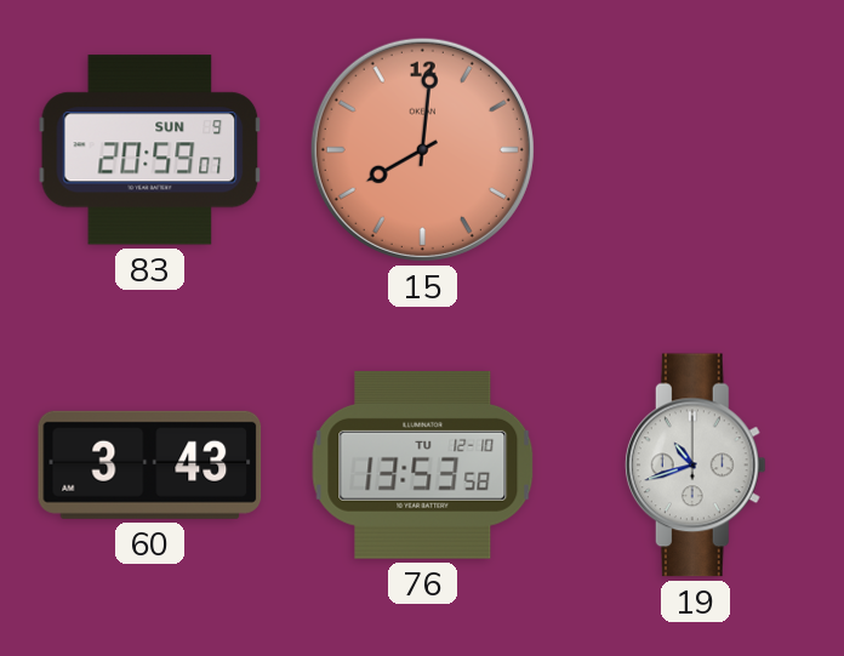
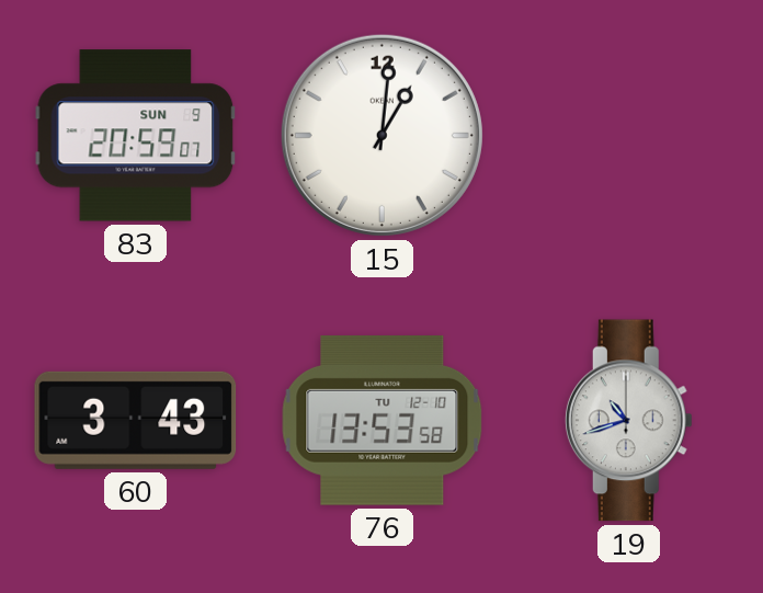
15: 8:01 -> 1:01 (381, 135)
15 dial: salmon -> white (381, 135)
